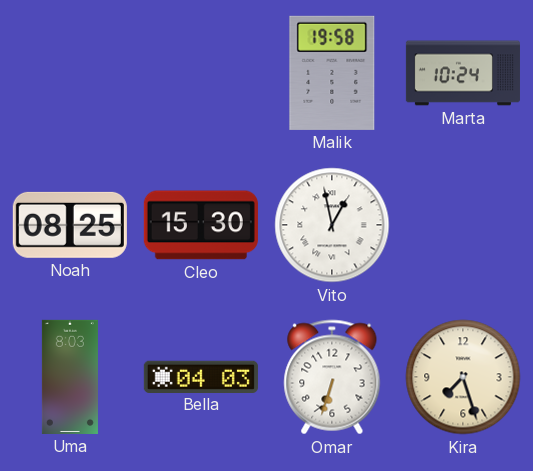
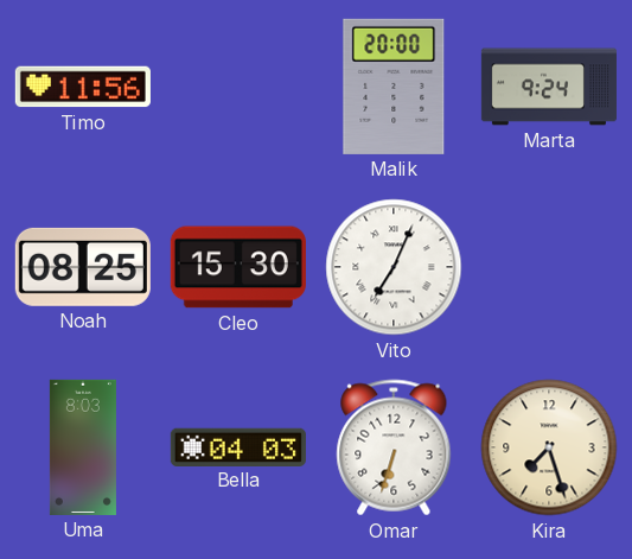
Timo: none -> 11:56 (83, 87)
Malik: 19:58 -> 20:00 (394, 87)
Marta: 10:24 -> 9:24 (549, 87)
Vito: 12:58 -> 7:04 (394, 267)
